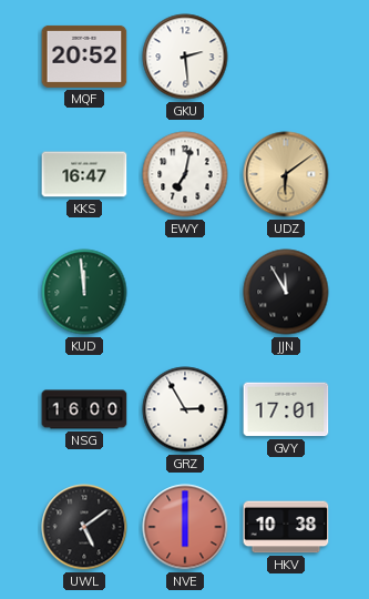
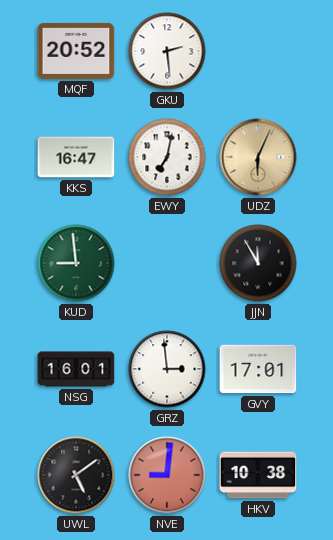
UDZ: 6:09 -> 6:04 (258, 157)
KUD: 11:59 -> 8:59 (76, 263)
NSG: 16:00 -> 16:01 (76, 369)
GRZ: 2:55 -> 2:59 (167, 369)
NVE: 6:00 -> 9:01 (167, 475)
